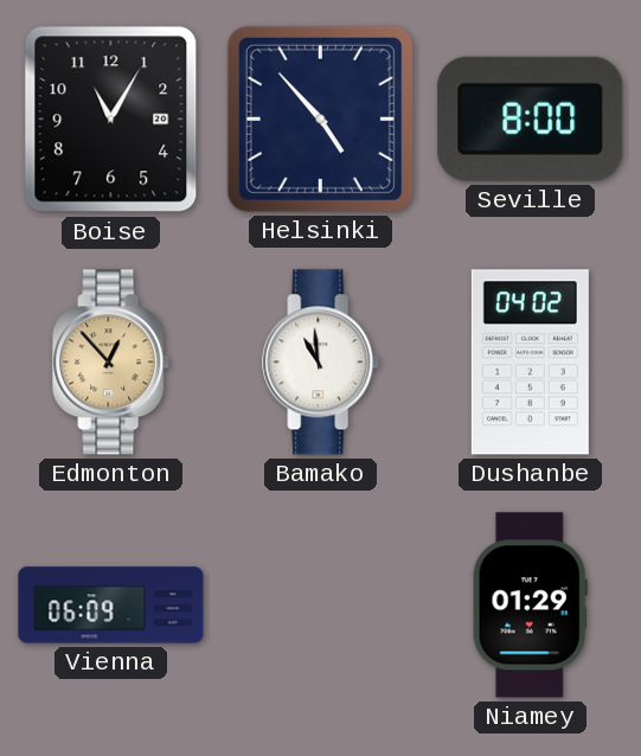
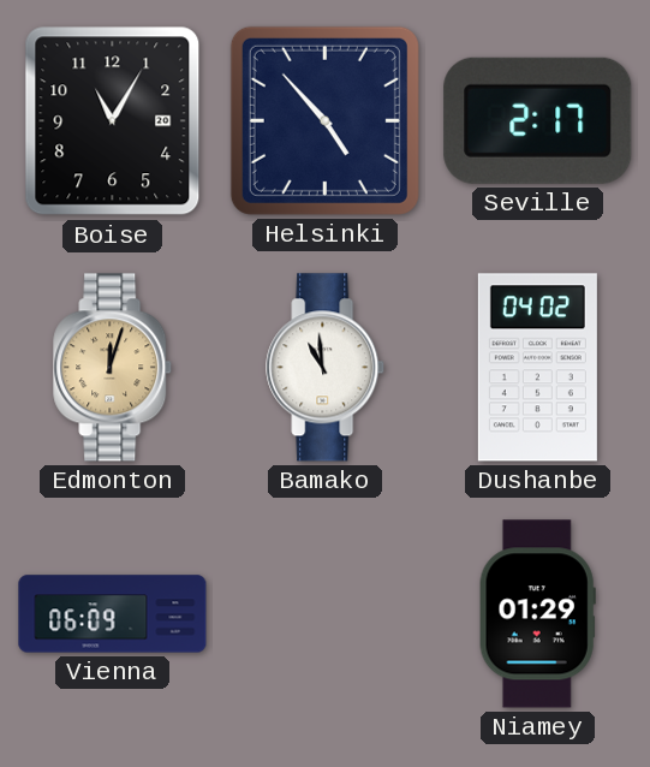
Seville: 8:00 -> 2:17 (538, 120)
Edmonton: 12:53 -> 12:03 (113, 368)
